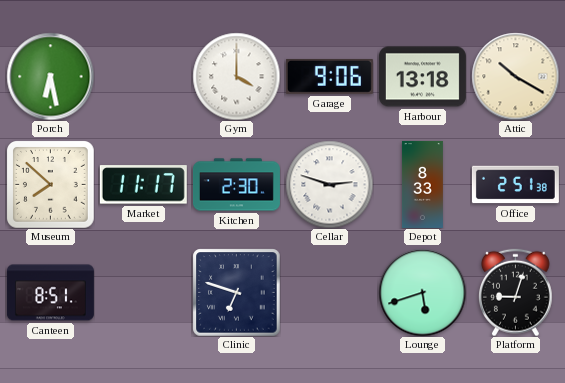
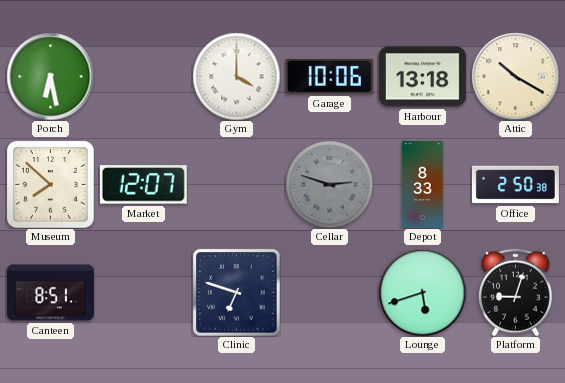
Garage: 9:06 -> 10:06 (329, 76)
Market: 11:17 -> 12:07 (143, 185)
Kitchen: 2:30 -> none (236, 185)
Cellar dial: white -> grey (329, 184)
Office: 2:51 -> 2:50 (515, 185)
